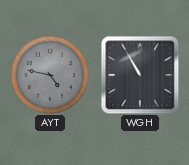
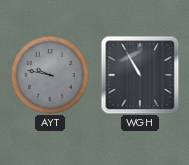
AYT: 4:47 -> 9:47 (50, 75)
